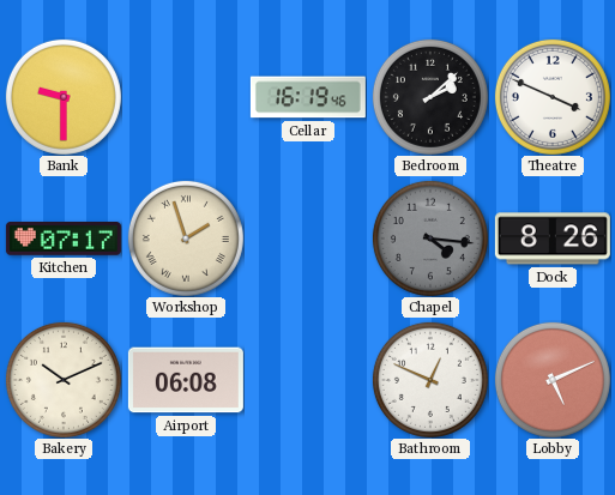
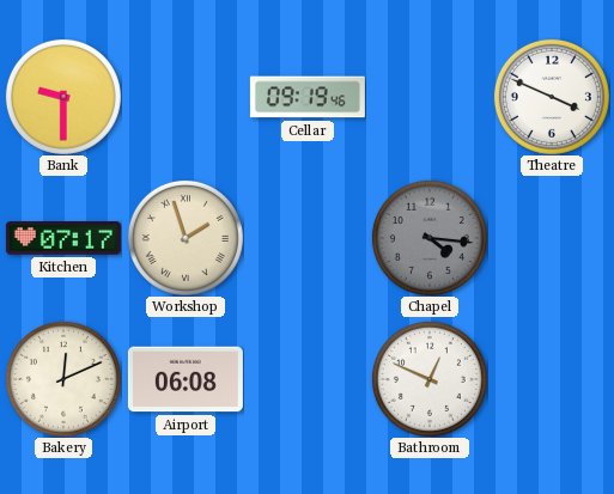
Cellar: 16:19 -> 09:19 (308, 97)
Bedroom: 2:08 -> none (430, 97)
Dock: 8:26 -> none (553, 239)
Bakery: 10:11 -> 12:11 (63, 379)
Lobby: 5:11 -> none (553, 380)
